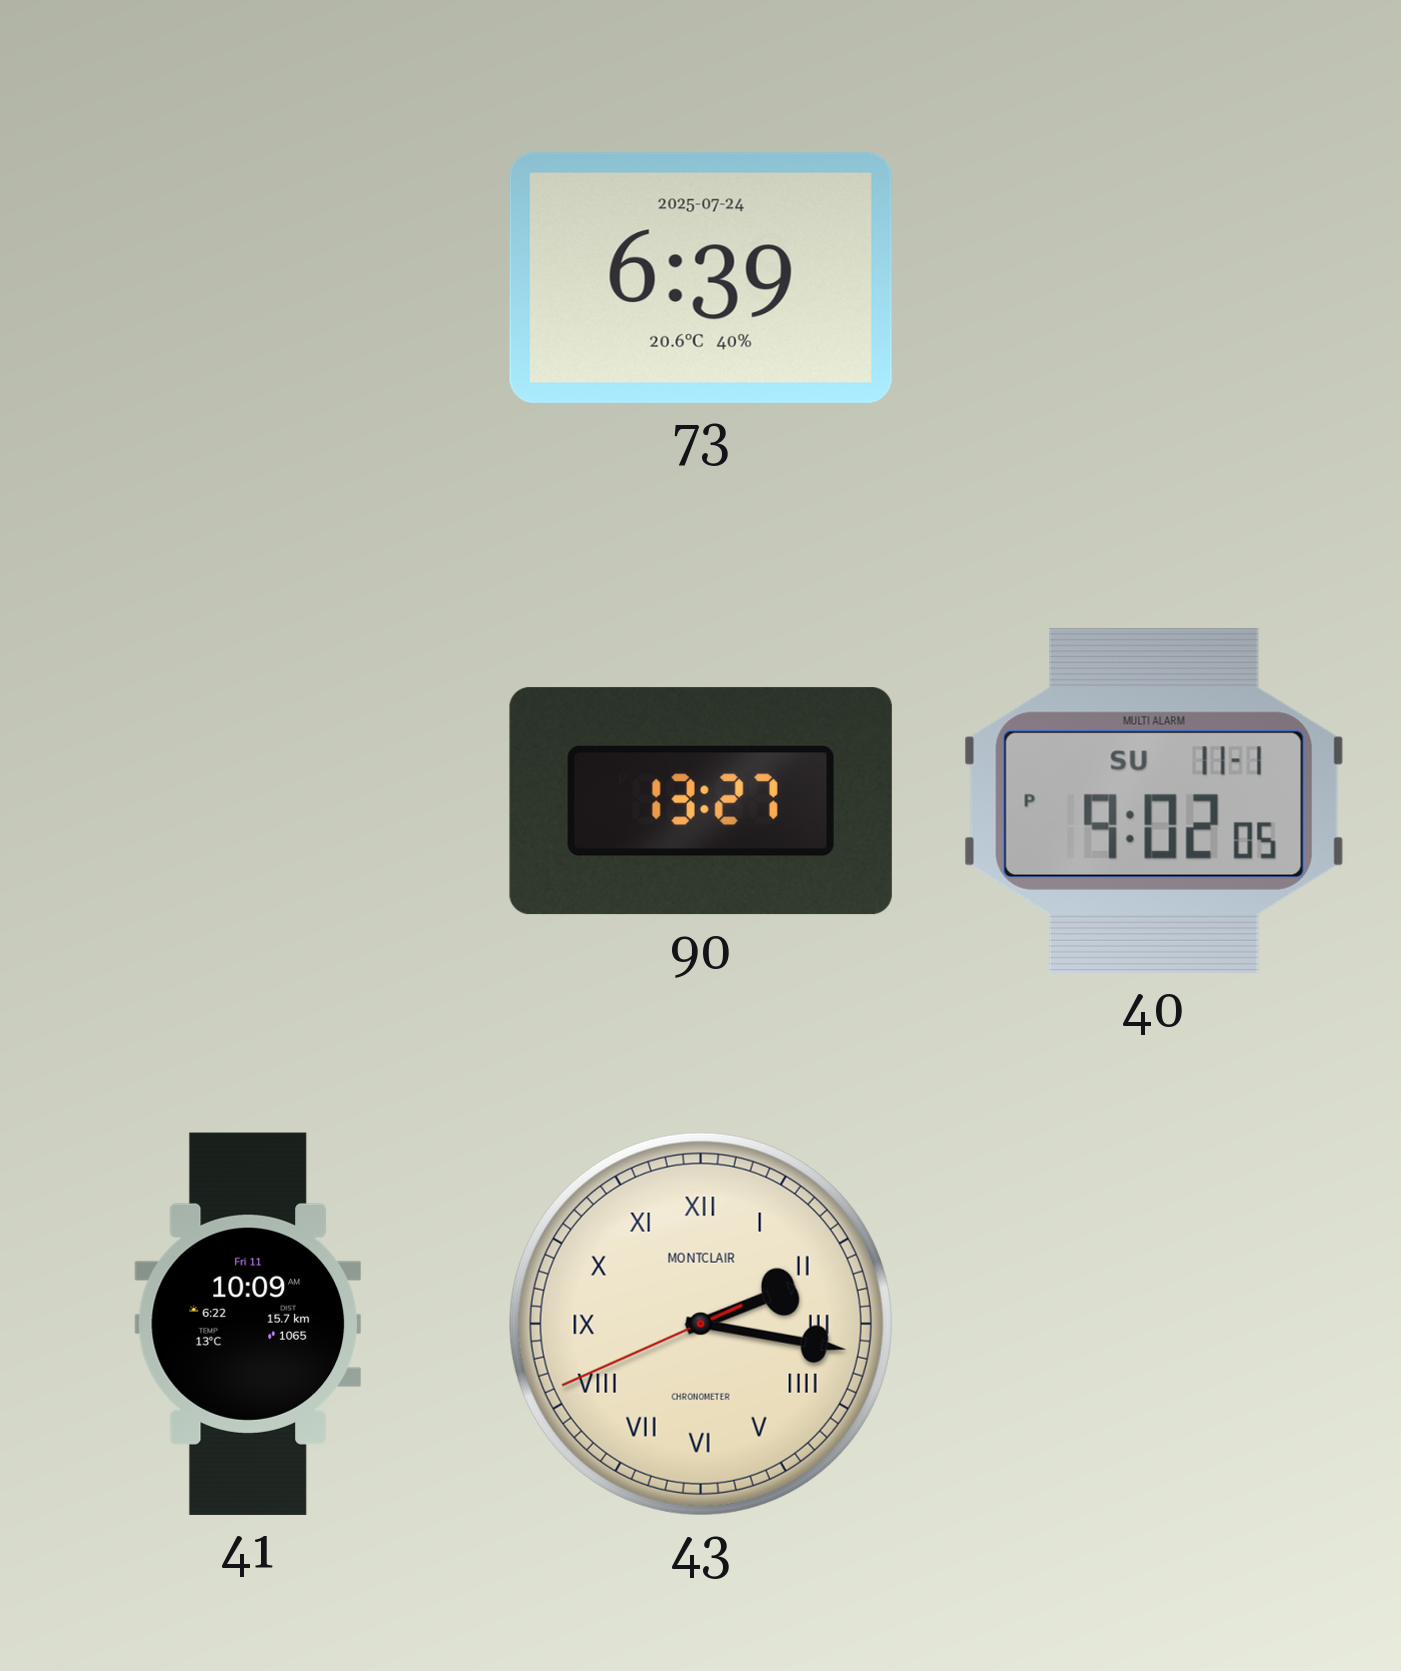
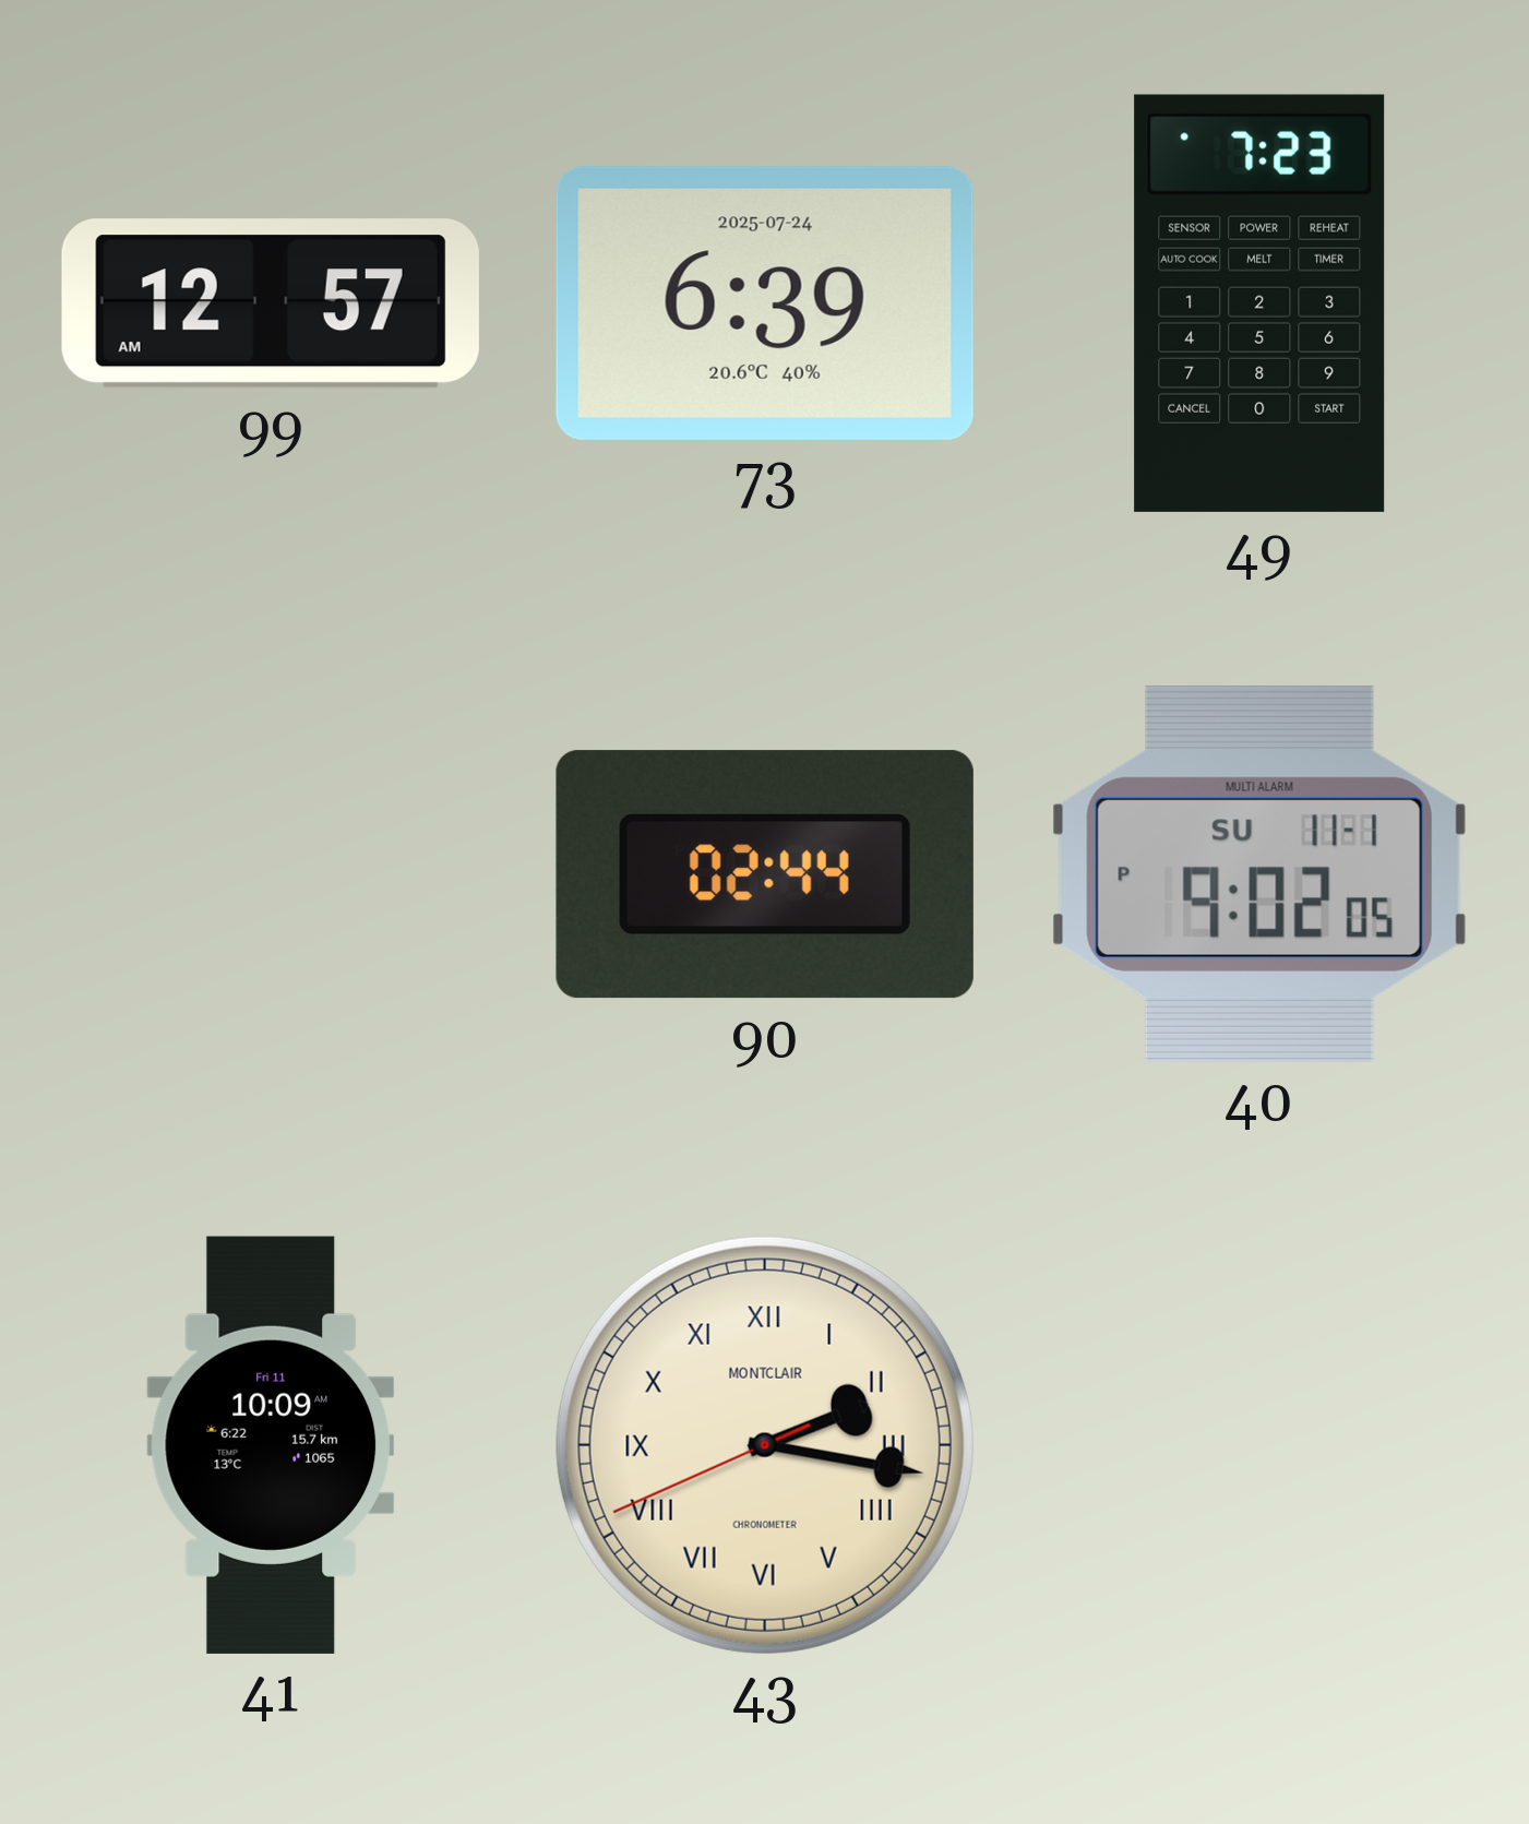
99: none -> 12:57 (271, 303)
49: none -> 7:23 (1259, 303)
90: 13:27 -> 02:44 (765, 874)
